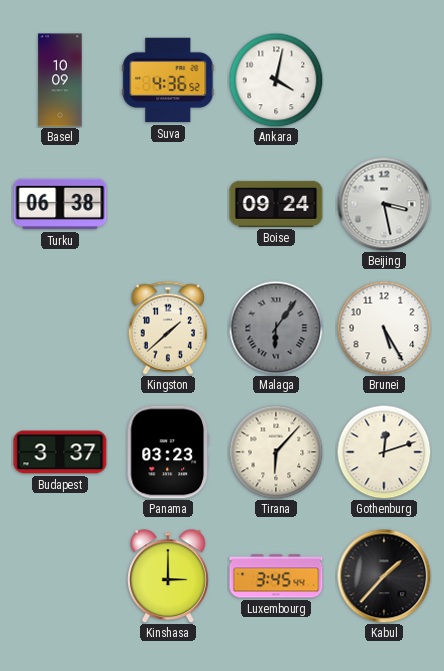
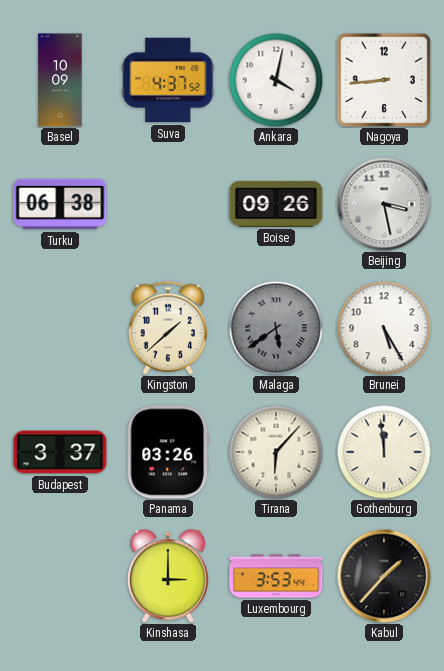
Suva: 4:36 -> 4:37 (168, 80)
Nagoya: none -> 8:44 (384, 80)
Boise: 09:24 -> 09:26 (276, 204)
Malaga: 6:06 -> 5:39 (276, 328)
Panama: 03:23 -> 03:26 (167, 452)
Gothenburg: 12:12 -> 11:59 (384, 452)
Luxembourg: 3:45 -> 3:53 (276, 576)
